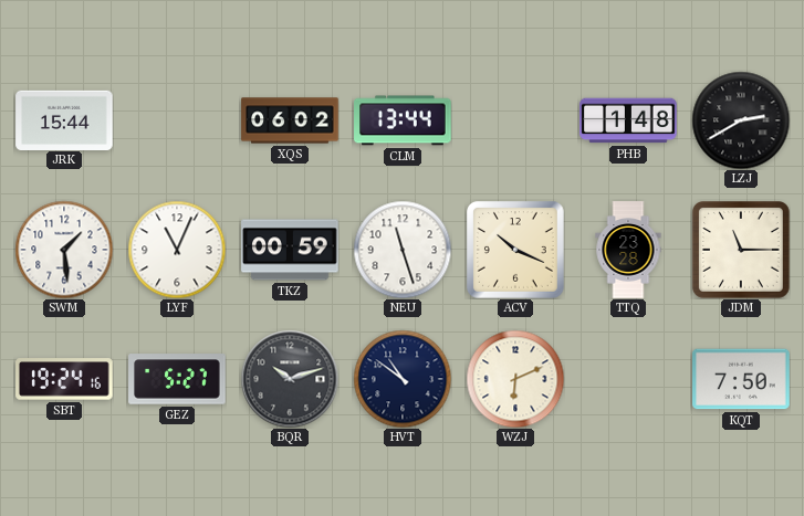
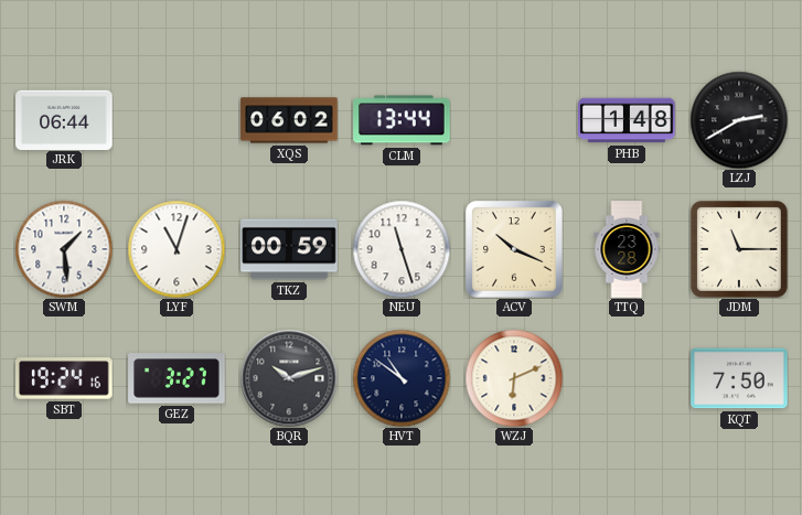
JRK: 15:44 -> 06:44 (64, 119)
LYF: 11:04 -> 11:03 (177, 249)
GEZ: 5:27 -> 3:27 (177, 378)
